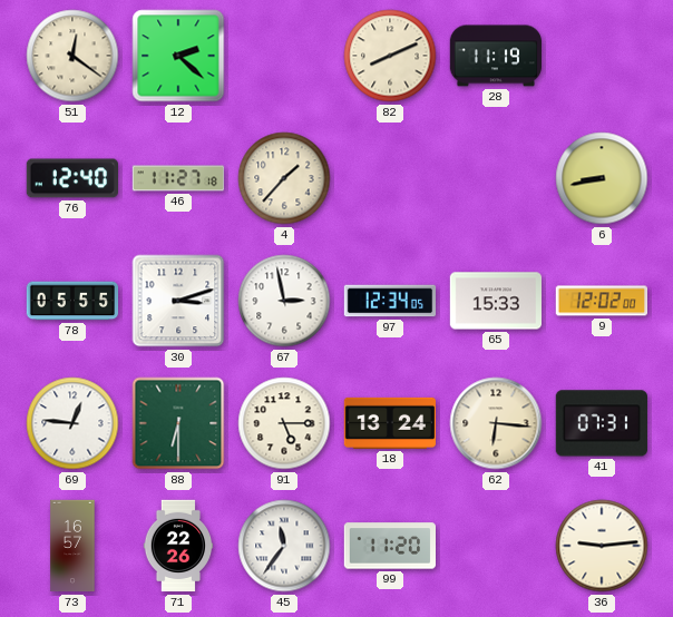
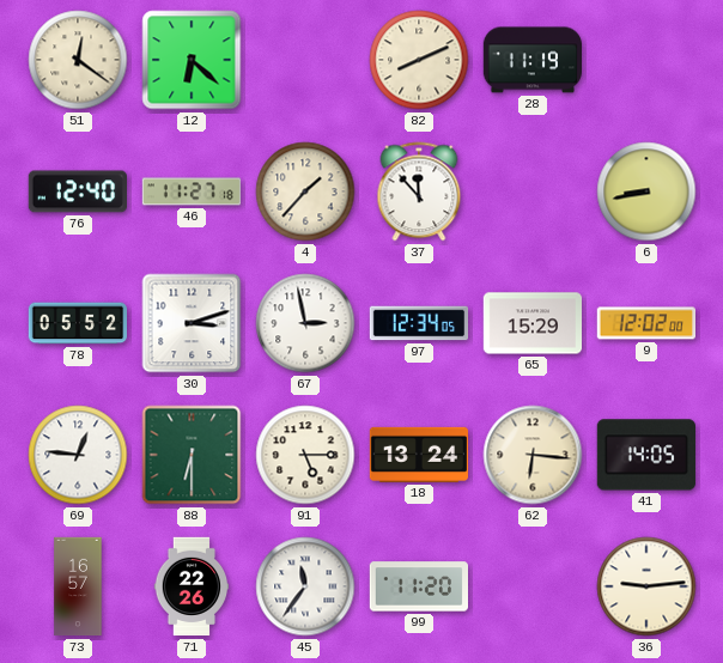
12: 2:22 -> 6:22 (192, 60)
37: none -> 11:53 (419, 191)
78: 05:55 -> 05:52 (78, 323)
65: 15:33 -> 15:29 (533, 323)
41: 07:31 -> 14:05 (646, 455)
